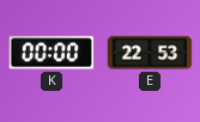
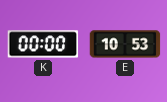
E: 22:53 -> 10:53 (125, 44)
